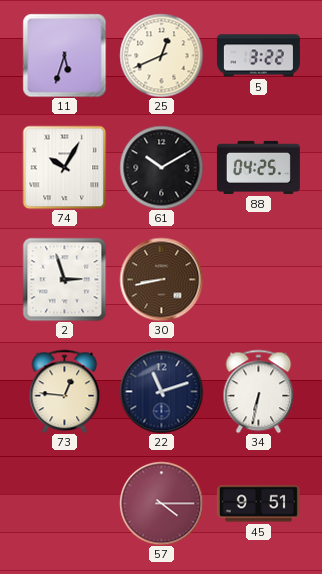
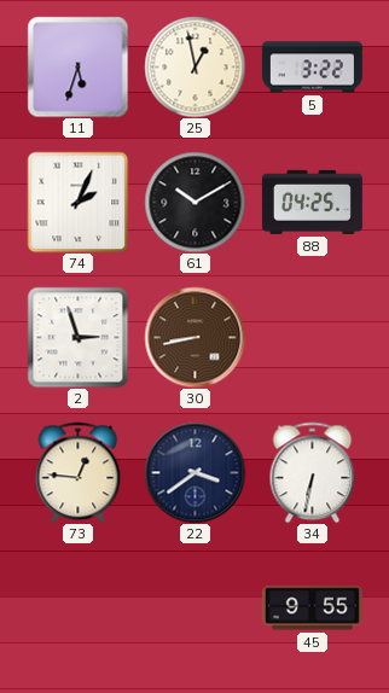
25: 12:41 -> 12:58 (194, 66)
74: 10:05 -> 2:04 (77, 202)
22: 11:12 -> 3:39 (194, 472)
57: 4:15 -> none (161, 503)
45: 9:51 -> 9:55 (312, 608)
